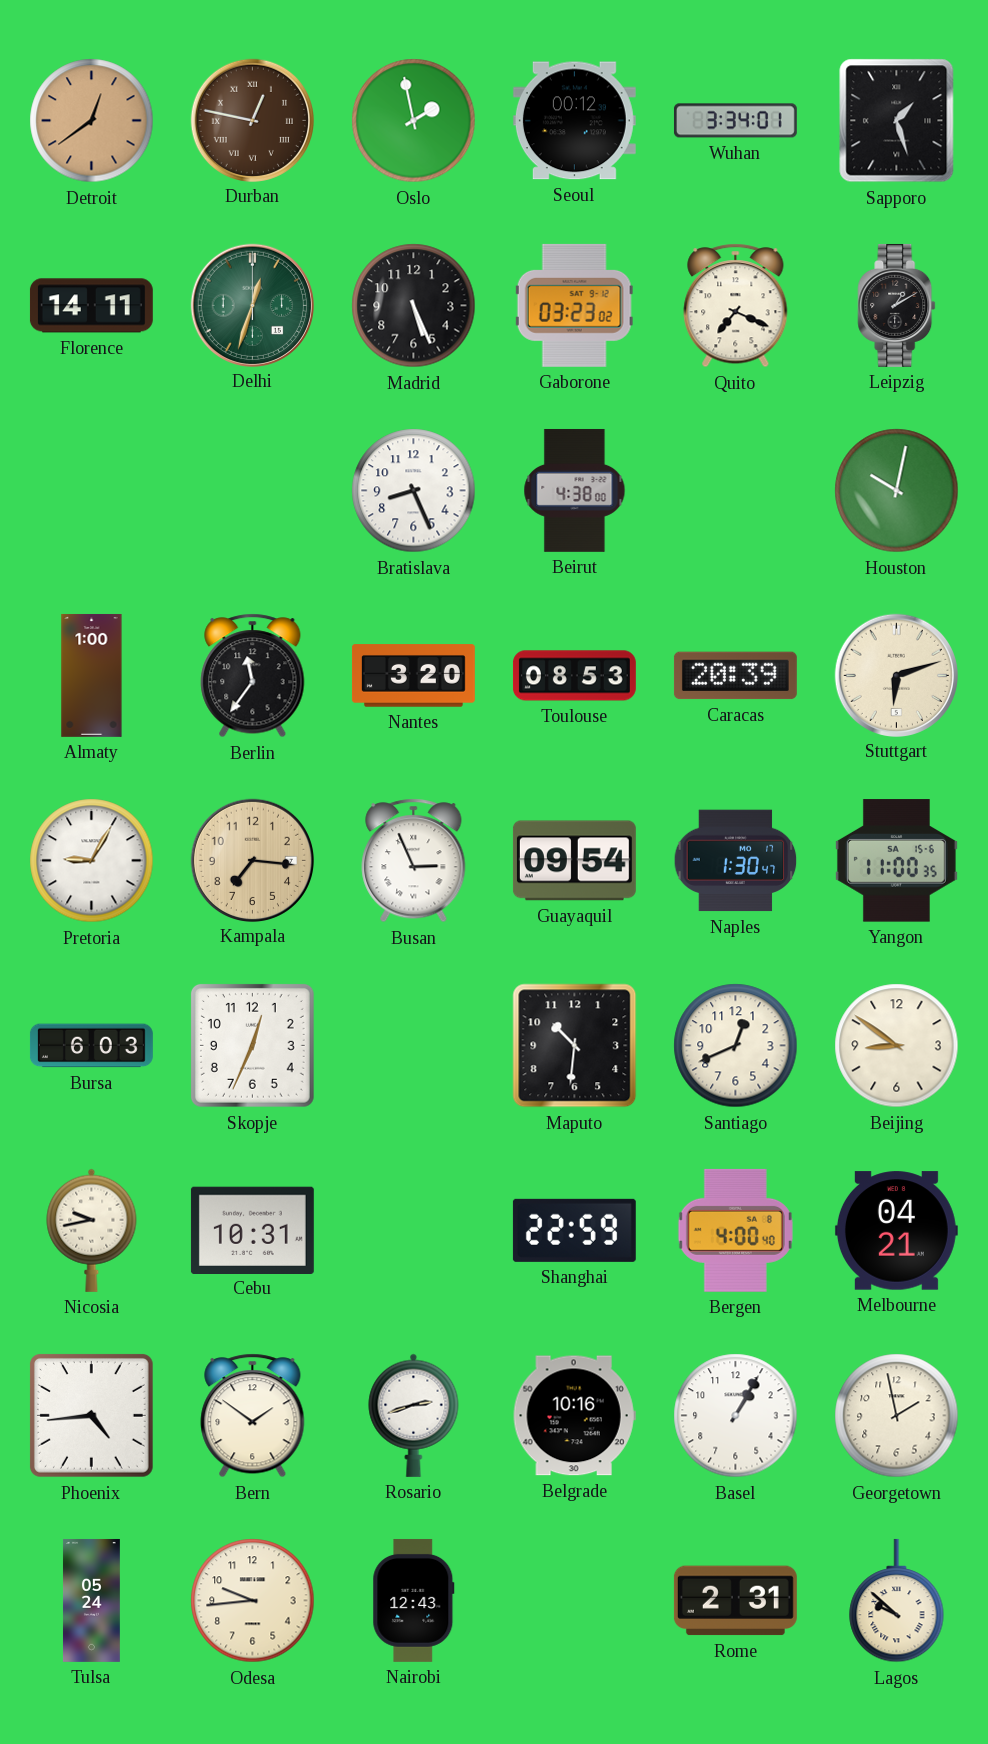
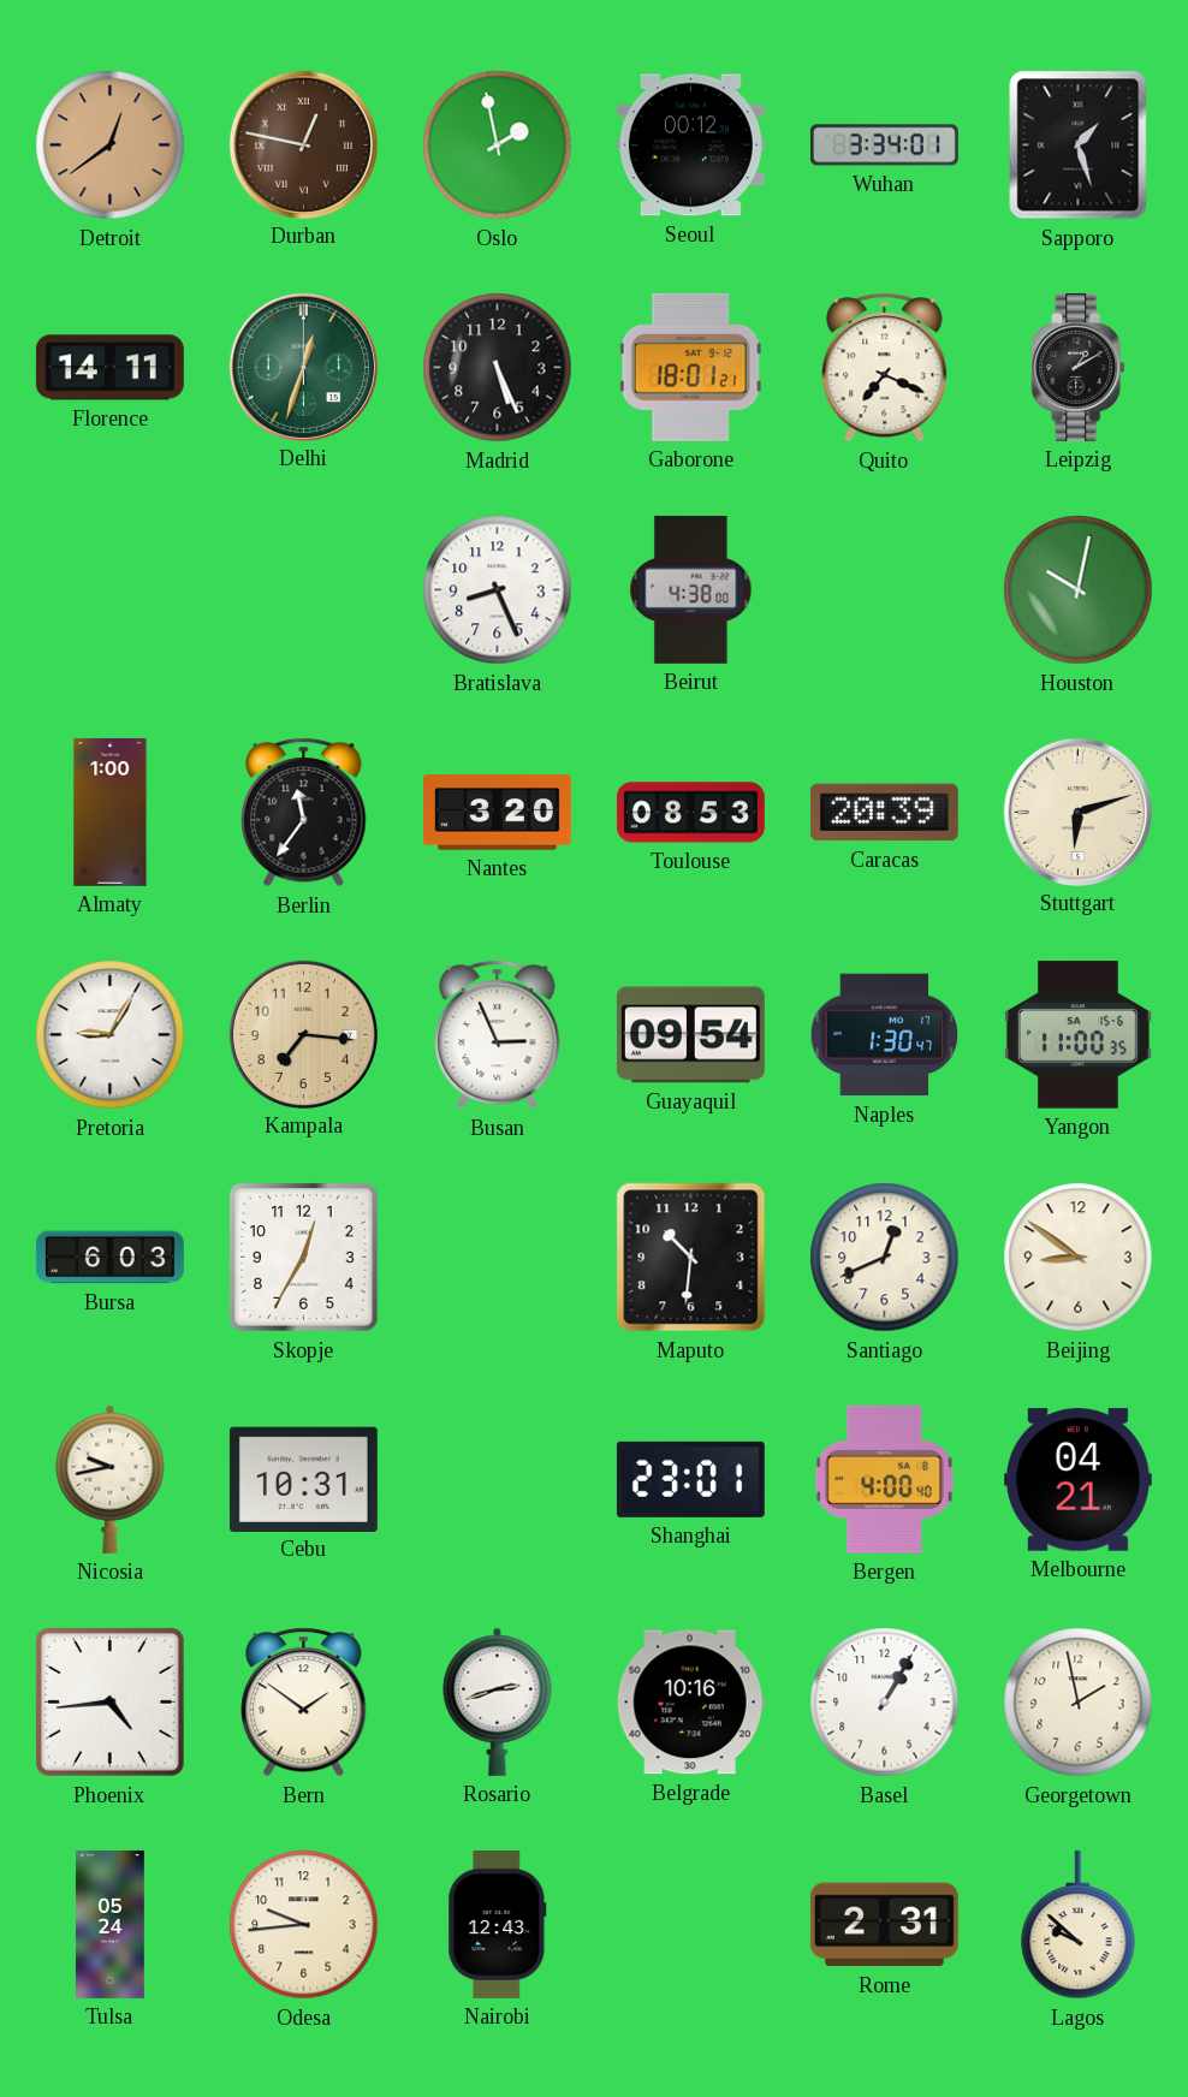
Gaborone: 03:23 -> 18:01 (690, 367)
Skopje: 12:34 -> 12:35 (303, 1257)
Shanghai: 22:59 -> 23:01 (690, 1479)
